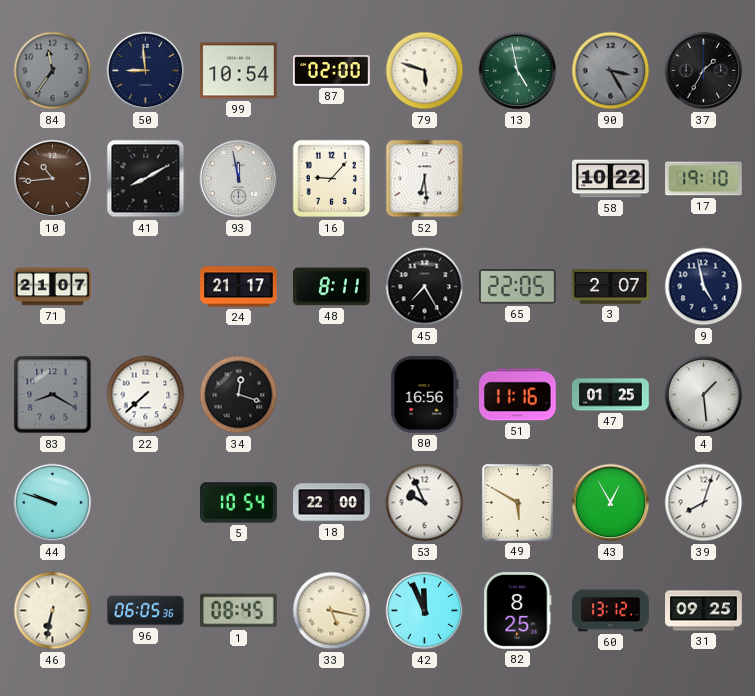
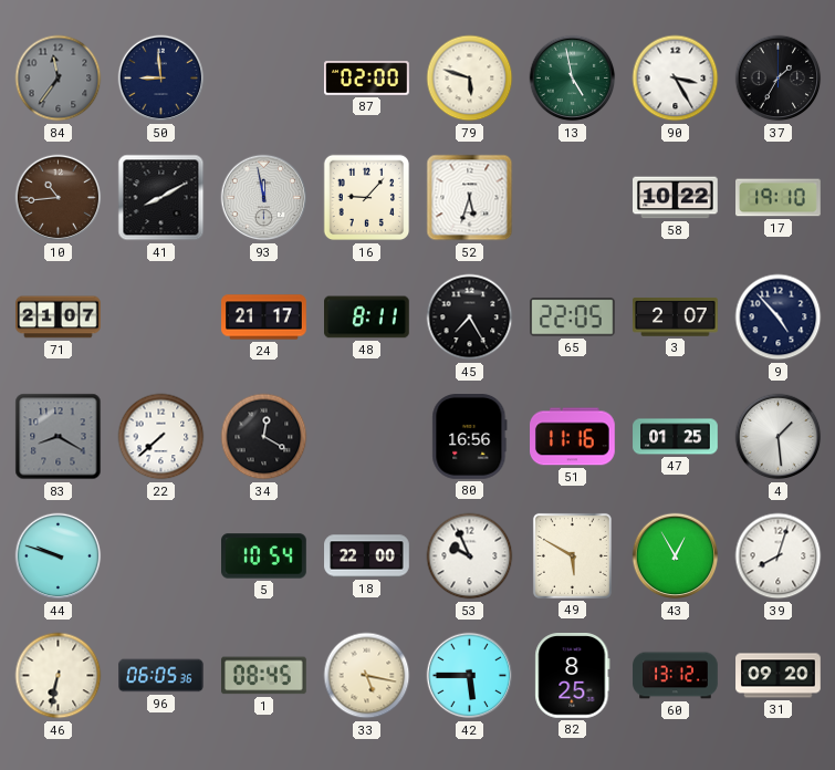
99: 10:54 -> none (239, 71)
90 dial: grey -> white (676, 79)
52: 6:29 -> 5:33 (470, 198)
9: 4:58 -> 4:53 (779, 318)
34: 12:18 -> 12:20 (264, 437)
42: 11:56 -> 5:45 (470, 676)
31: 09:25 -> 09:20 (779, 676)
